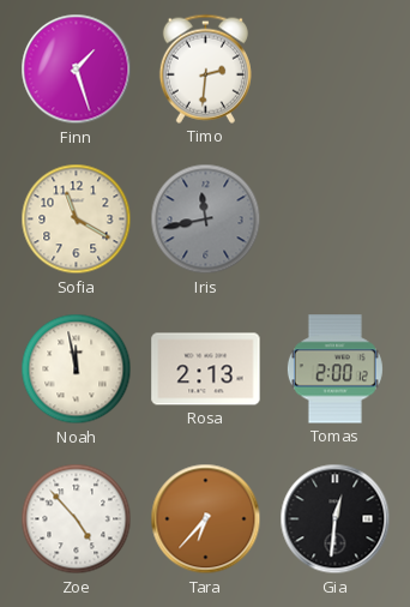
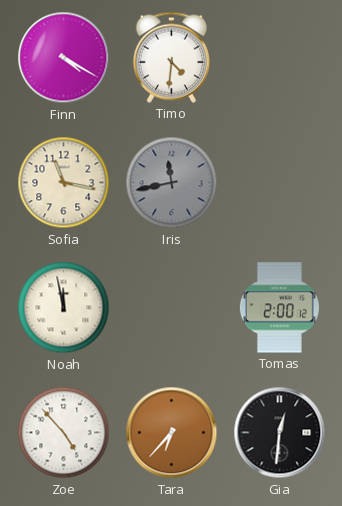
Finn: 1:27 -> 4:20 (64, 58)
Timo: 2:31 -> 4:31 (171, 57)
Sofia: 11:20 -> 11:17 (64, 183)
Rosa: 2:13 -> none (206, 369)
